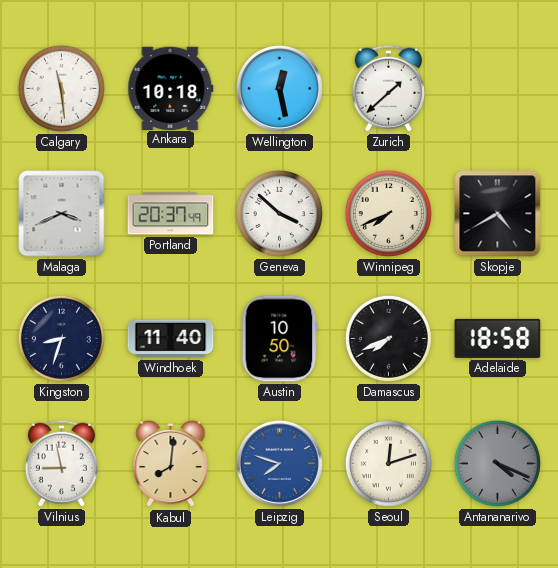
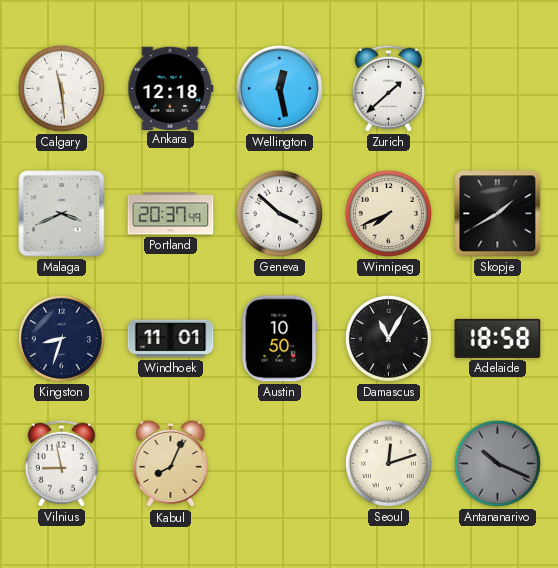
Ankara: 10:18 -> 12:18 (171, 88)
Skopje: 4:40 -> 1:40 (498, 214)
Windhoek: 11:40 -> 11:01 (171, 339)
Damascus: 7:41 -> 11:05 (388, 338)
Kabul: 8:01 -> 8:04 (171, 464)
Leipzig: 7:48 -> none (279, 463)
Antananarivo: 4:19 -> 10:19 (497, 463)
